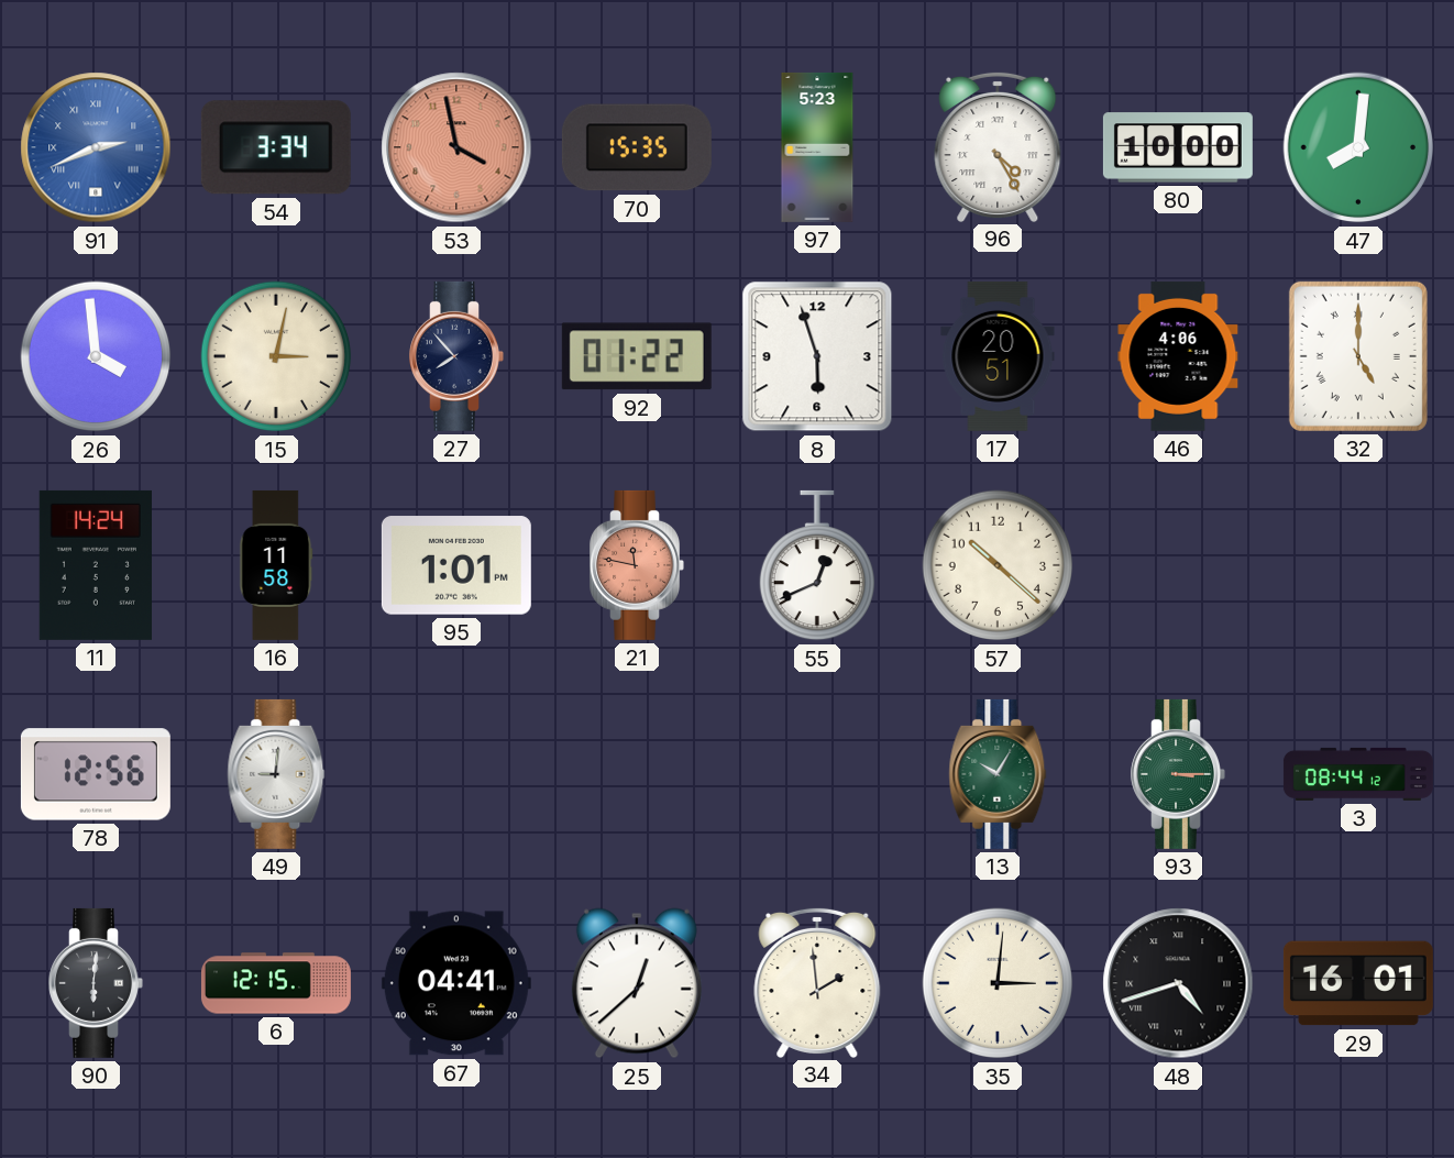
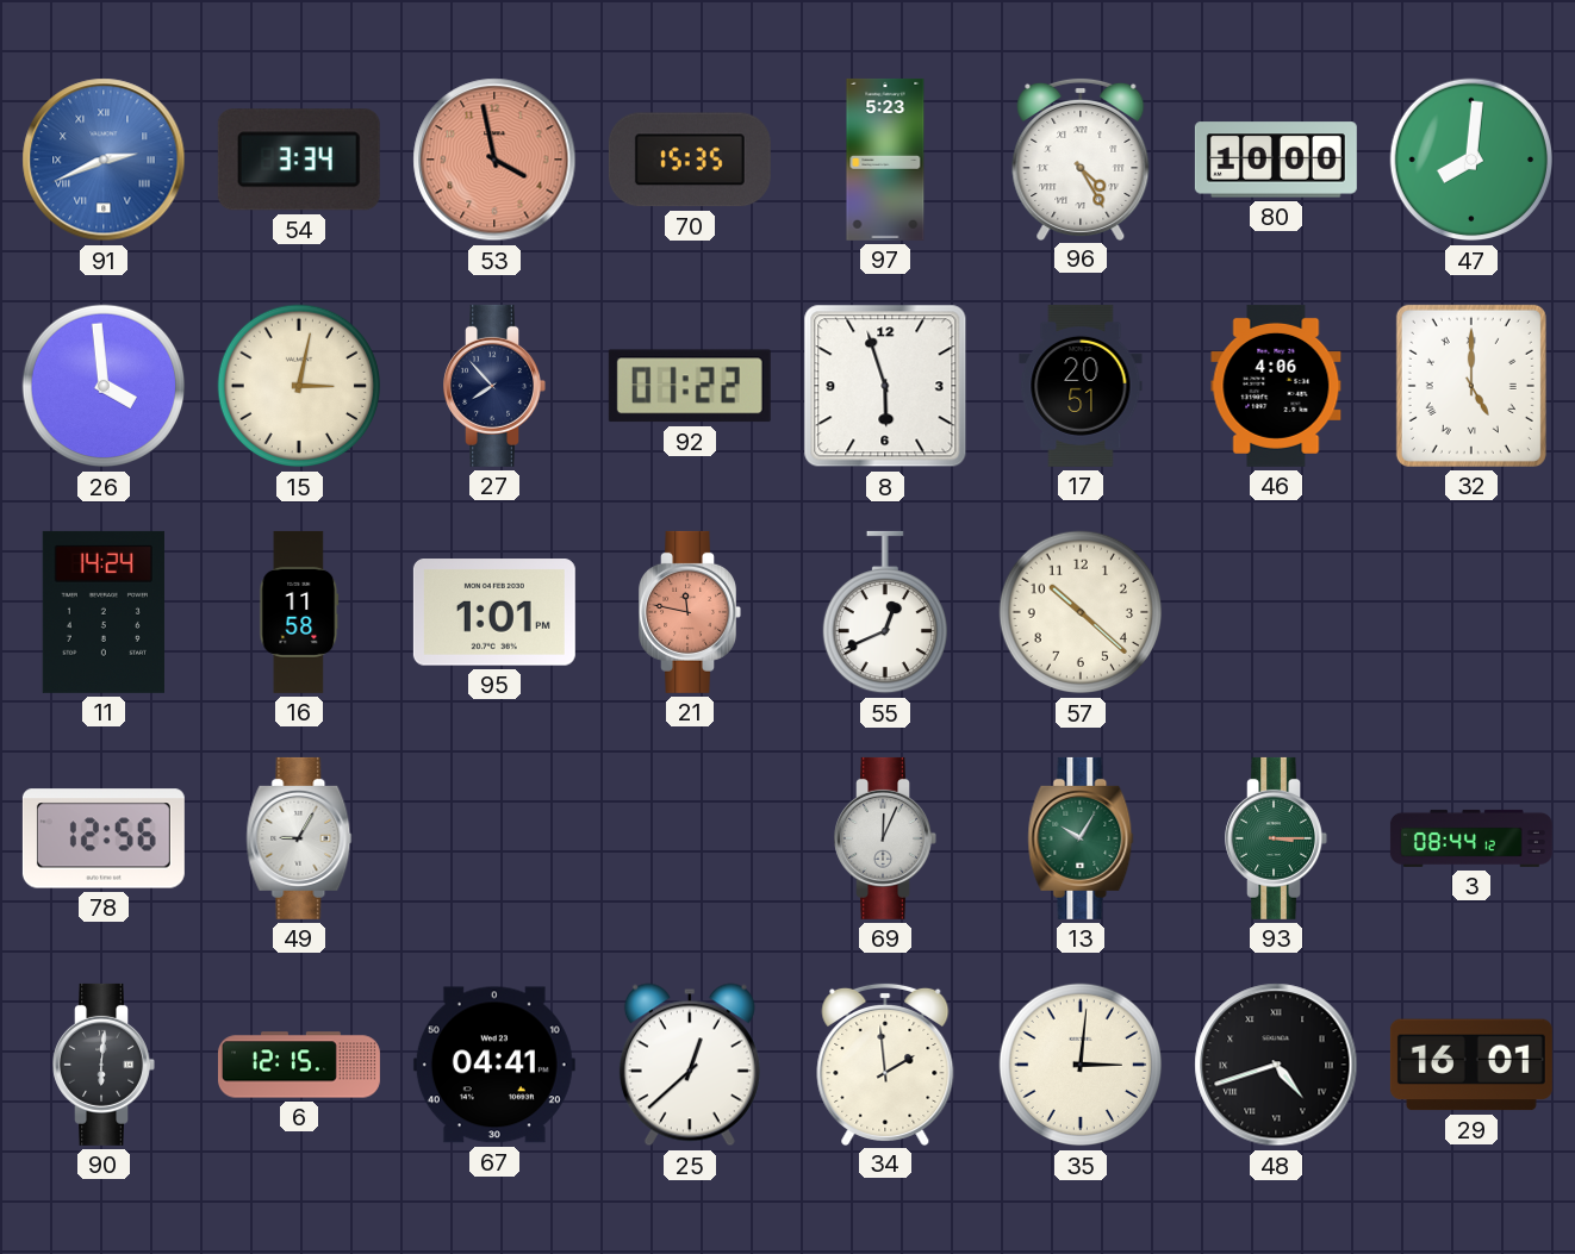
49: 9:01 -> 9:05 (299, 838)
69: none -> 12:04 (885, 838)
